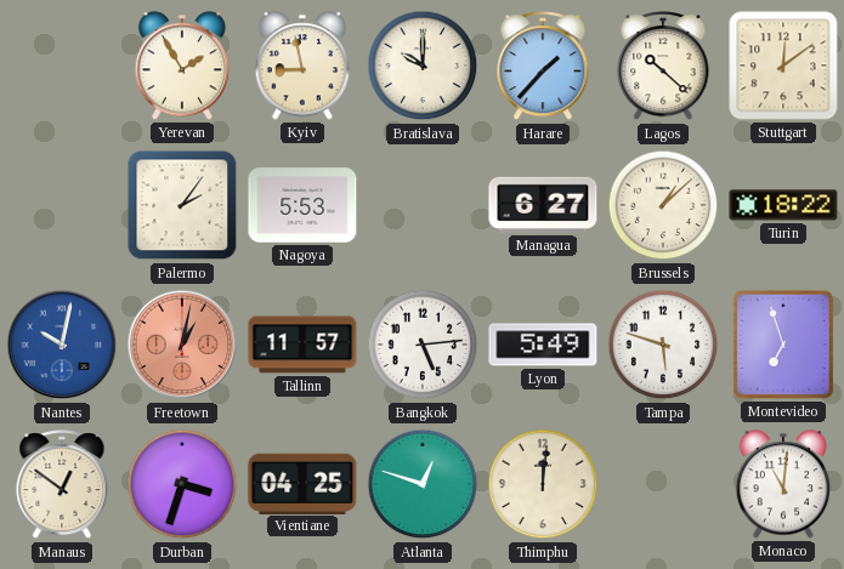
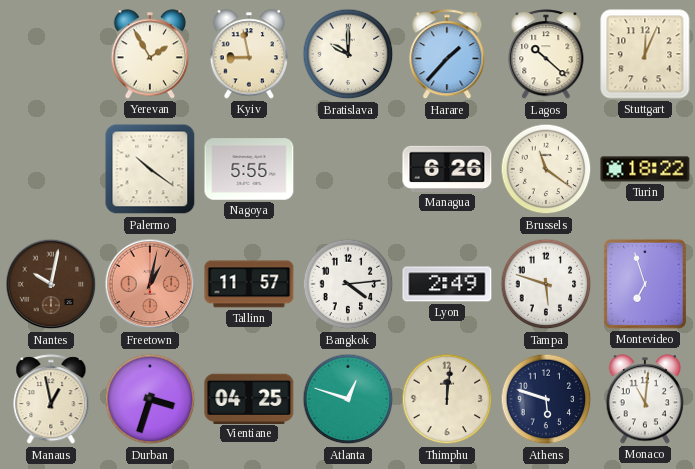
Stuttgart: 12:09 -> 12:04 (645, 54)
Palermo: 2:06 -> 10:21 (150, 169)
Nagoya: 5:53 -> 5:55 (249, 169)
Managua: 6:27 -> 6:26 (447, 169)
Brussels: 1:08 -> 11:21 (546, 169)
Nantes dial: blue -> brown (51, 284)
Bangkok: 5:14 -> 4:14 (348, 284)
Lyon: 5:49 -> 2:49 (447, 284)
Manaus: 12:51 -> 12:58 (51, 400)
Athens: none -> 5:48 (546, 399)
